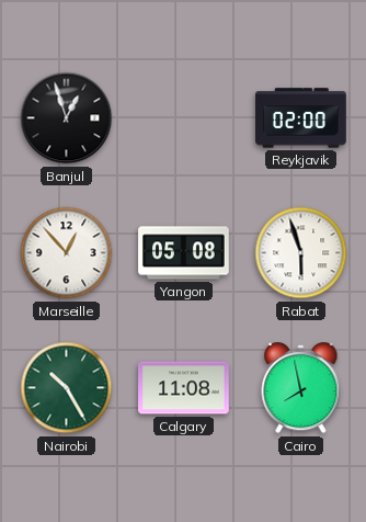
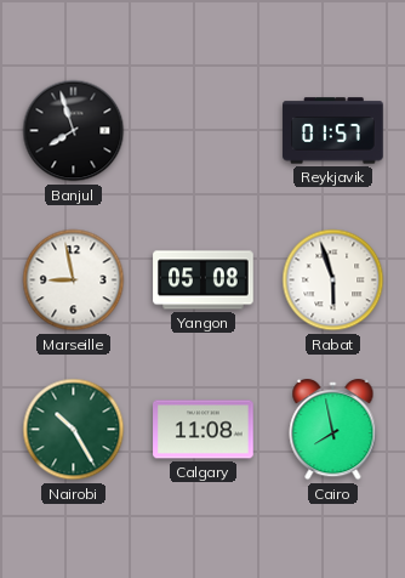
Banjul: 12:57 -> 7:57 (74, 131)
Reykjavik: 02:00 -> 01:57 (333, 131)
Marseille: 12:53 -> 8:58 (74, 280)
